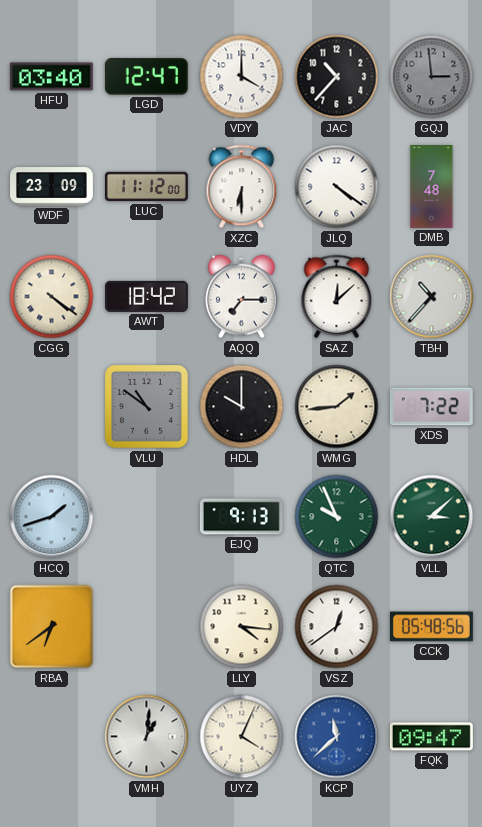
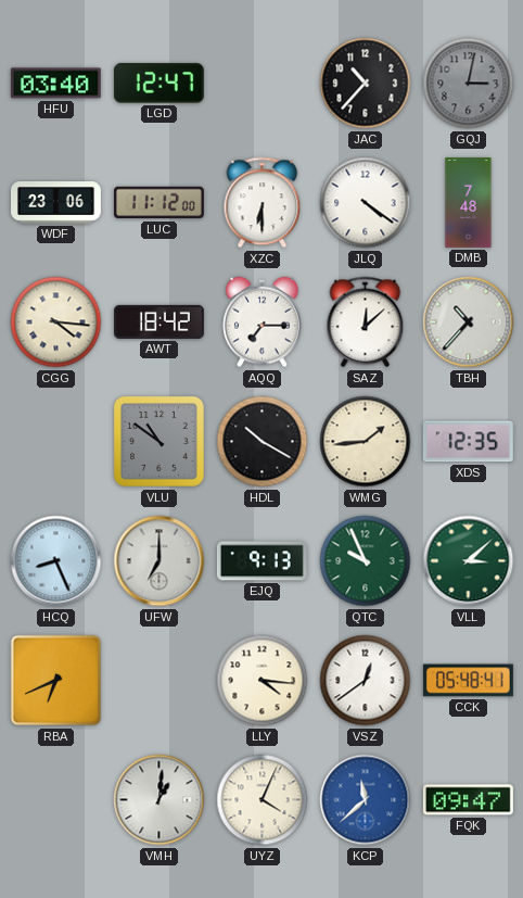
VDY: 4:00 -> none (242, 77)
GQJ: 2:59 -> 3:02 (469, 84)
WDF: 23:09 -> 23:06 (56, 203)
CGG: 4:21 -> 4:16 (56, 322)
HDL: 10:00 -> 10:20 (263, 442)
XDS: 7:22 -> 12:35 (468, 442)
HCQ: 1:42 -> 8:26 (56, 561)
UFW: none -> 7:00 (160, 561)
RBA: 6:39 -> 6:41 (56, 681)
CCK: 05:48:56 -> 05:48:41 (468, 681)
